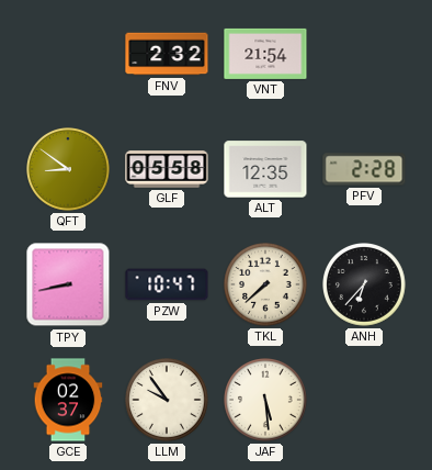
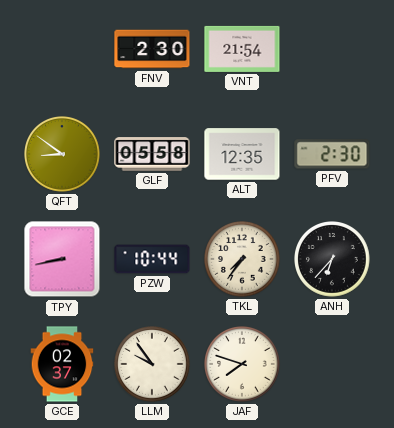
FNV: 2:32 -> 2:30 (152, 49)
PFV: 2:28 -> 2:30 (332, 154)
PZW: 10:47 -> 10:44 (152, 259)
TKL: 7:38 -> 7:36 (243, 260)
JAF: 5:29 -> 7:48 (243, 365)
